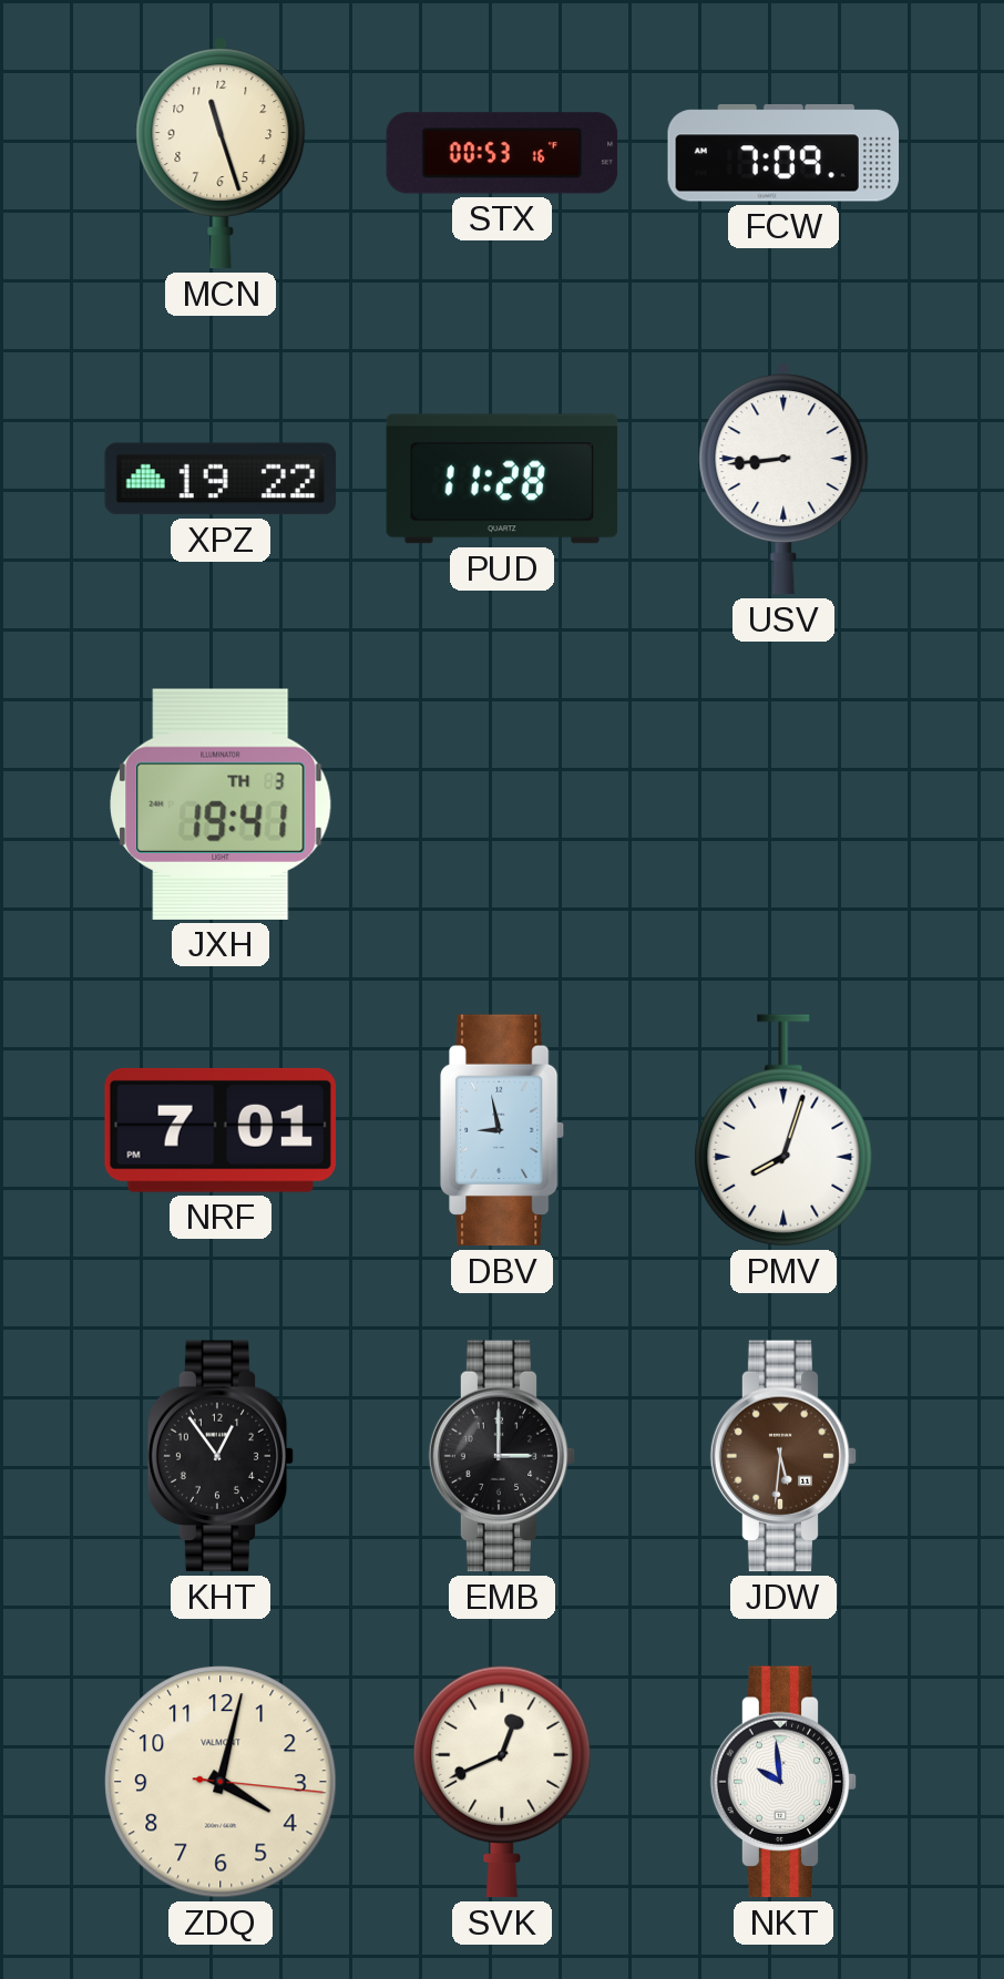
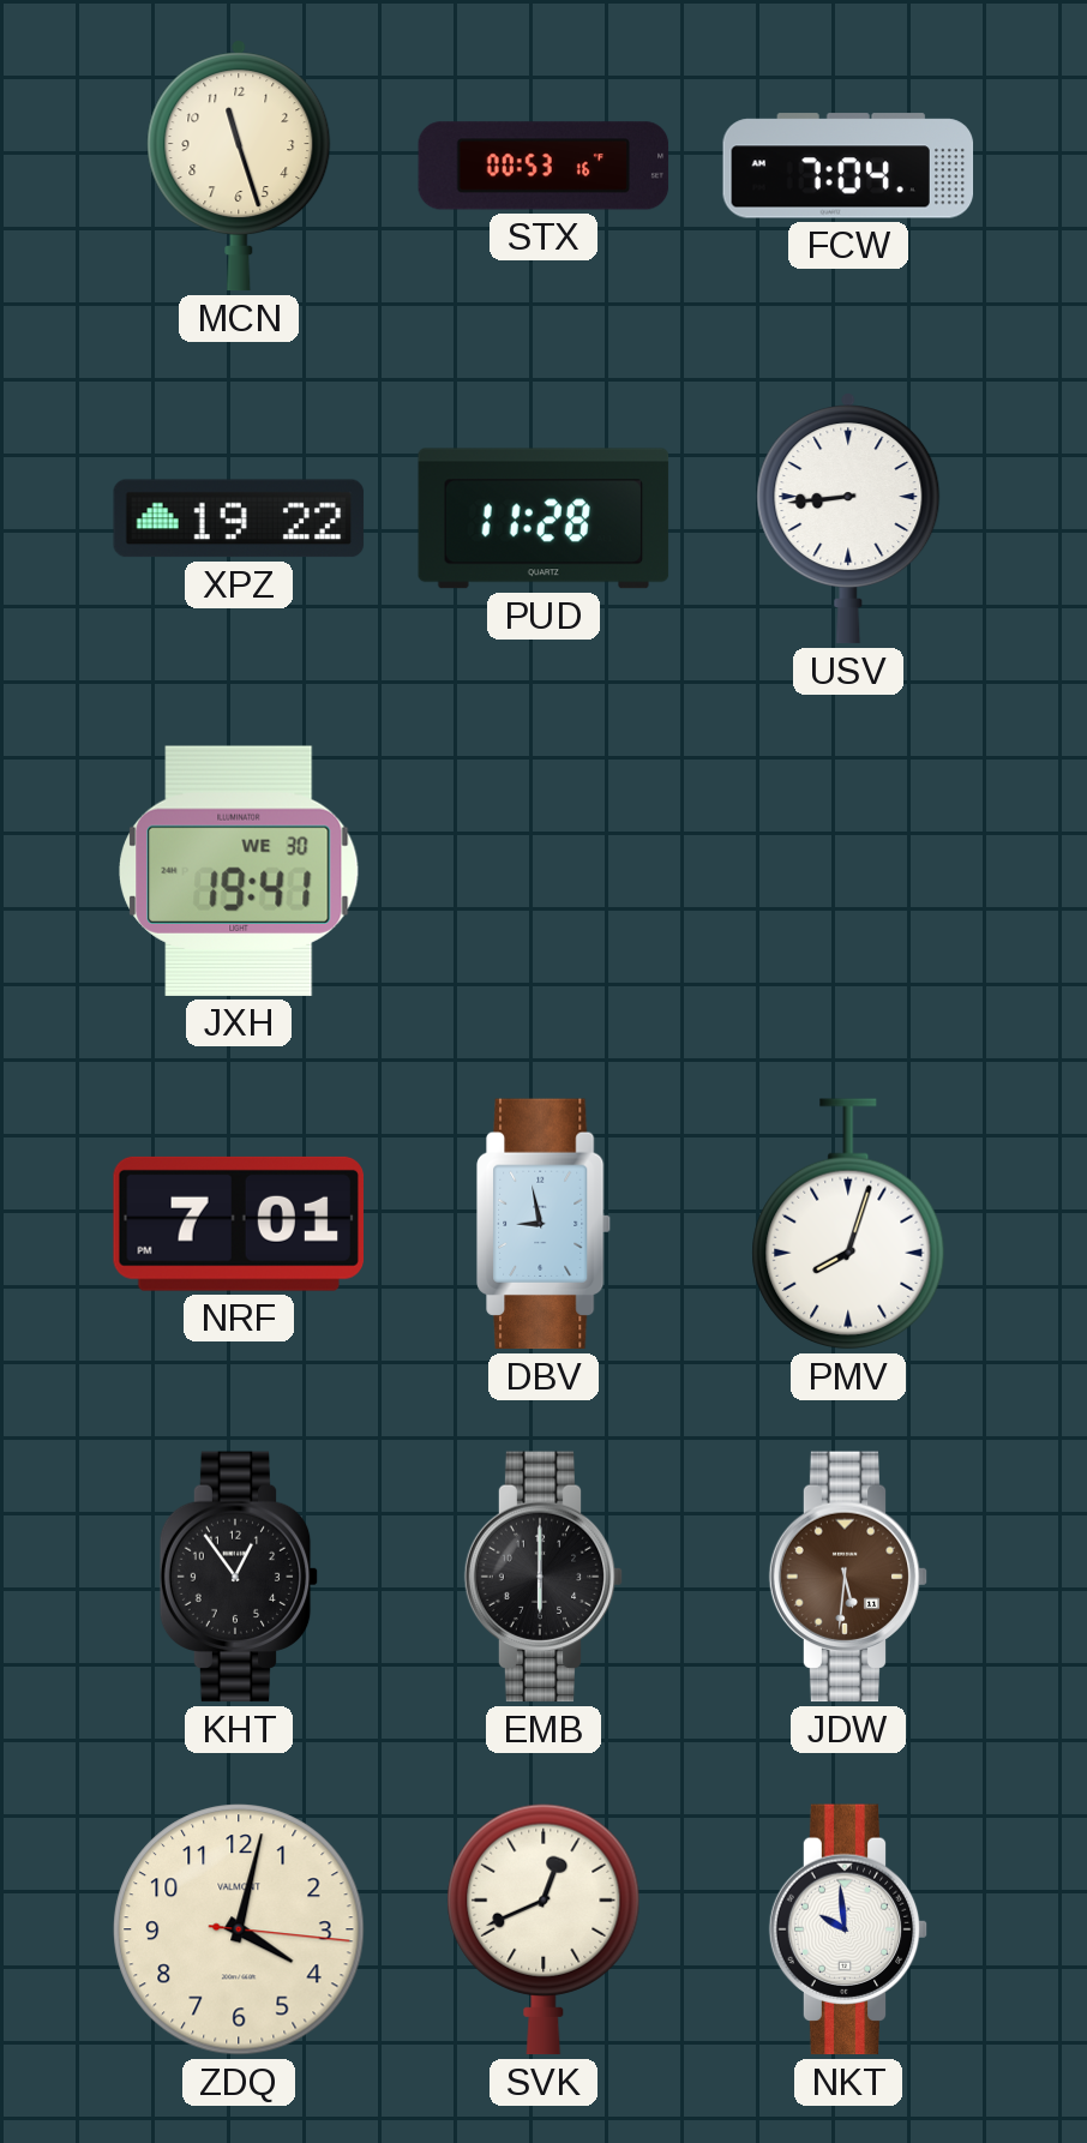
FCW: 7:09 -> 7:04 (848, 166)
JXH date: TH 3 -> WE 30 (239, 871)
EMB: 3:00 -> 6:00 (543, 1577)
